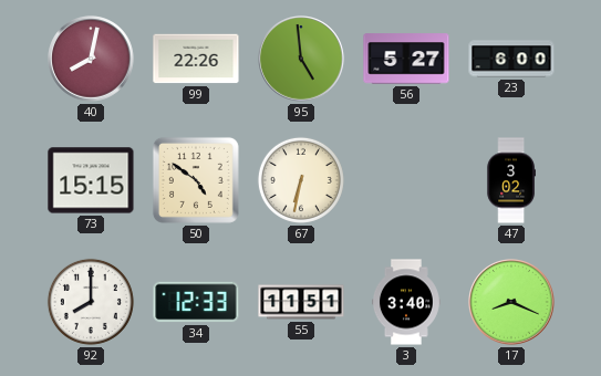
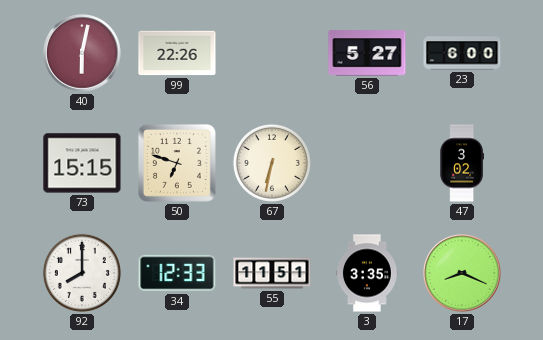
40: 8:02 -> 6:02 (82, 53)
95: 4:59 -> none (301, 59)
50: 4:51 -> 6:48 (177, 163)
3: 3:40 -> 3:35 (367, 273)
